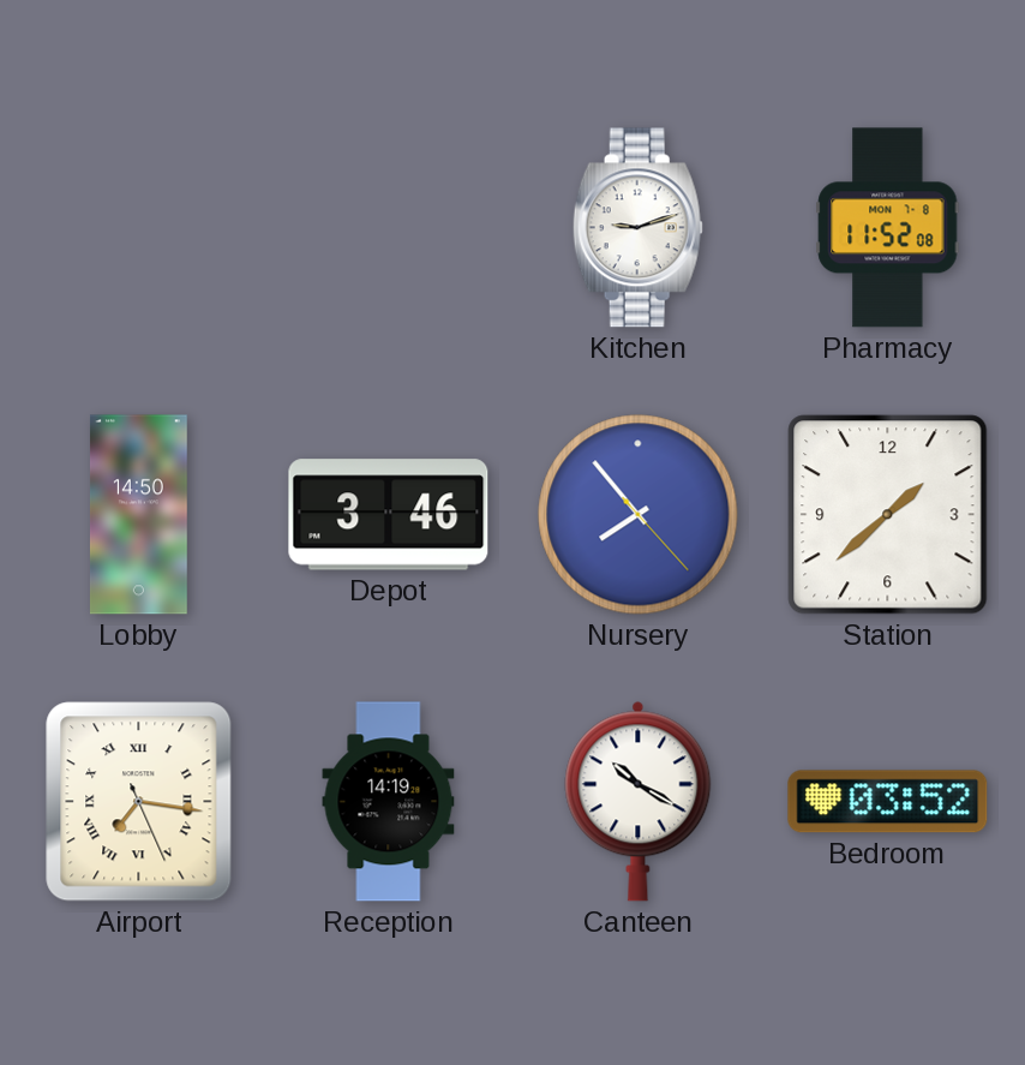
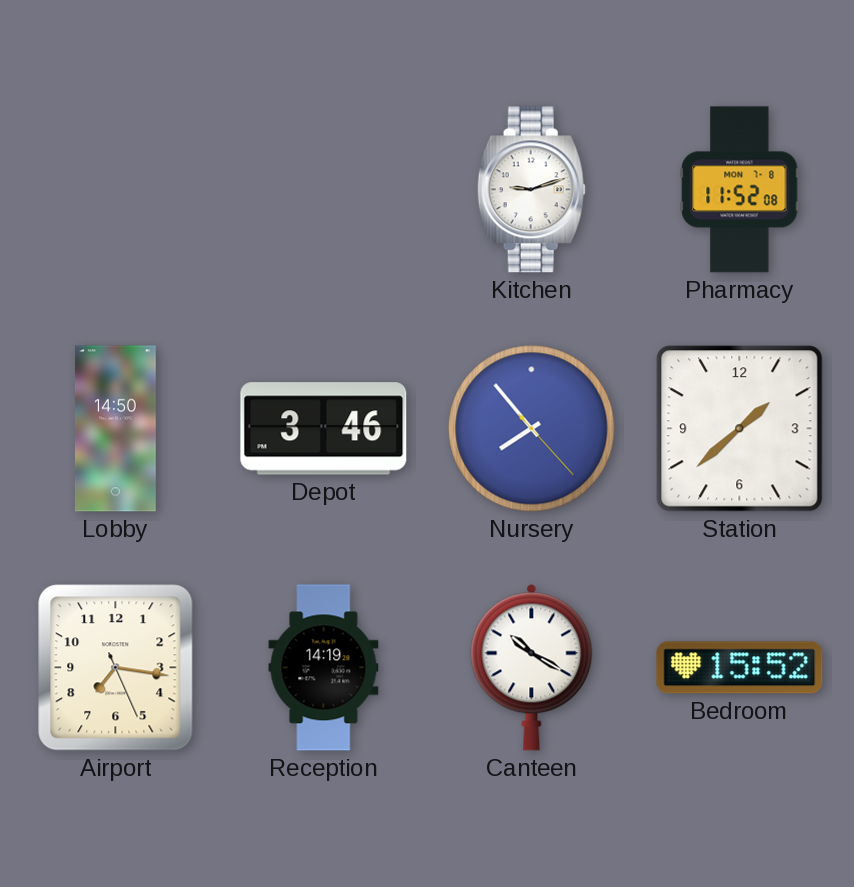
Airport numerals: Roman -> Arabic (116, 668)
Bedroom: 03:52 -> 15:52 (740, 668)
